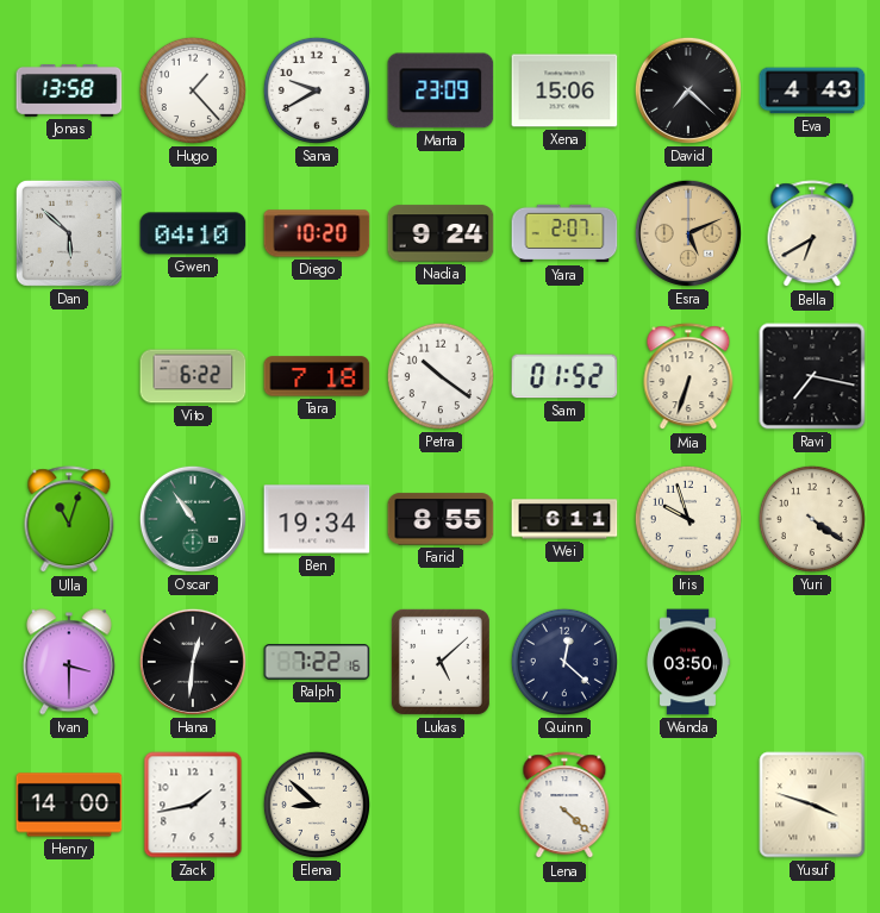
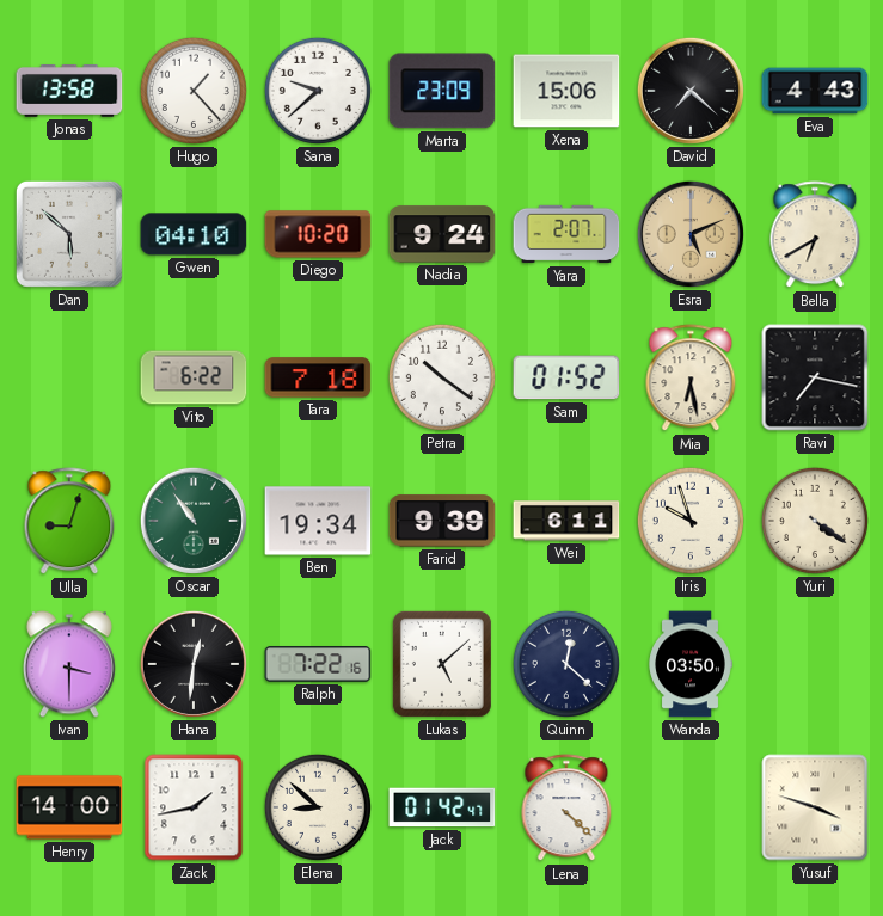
Sana: 9:40 -> 9:38 (318, 91)
Mia: 6:33 -> 6:28 (691, 379)
Ulla: 11:03 -> 9:03 (69, 522)
Farid: 8:55 -> 9:39 (442, 521)
Jack: none -> 01:42 (442, 807)
